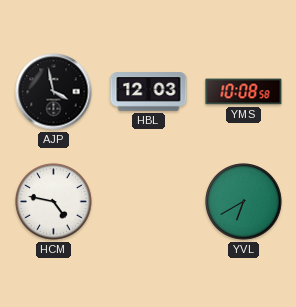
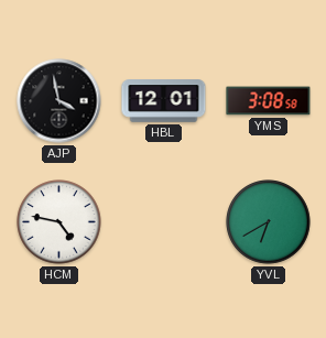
HBL: 12:03 -> 12:01 (164, 101)
YMS: 10:08 -> 3:08 (269, 101)
